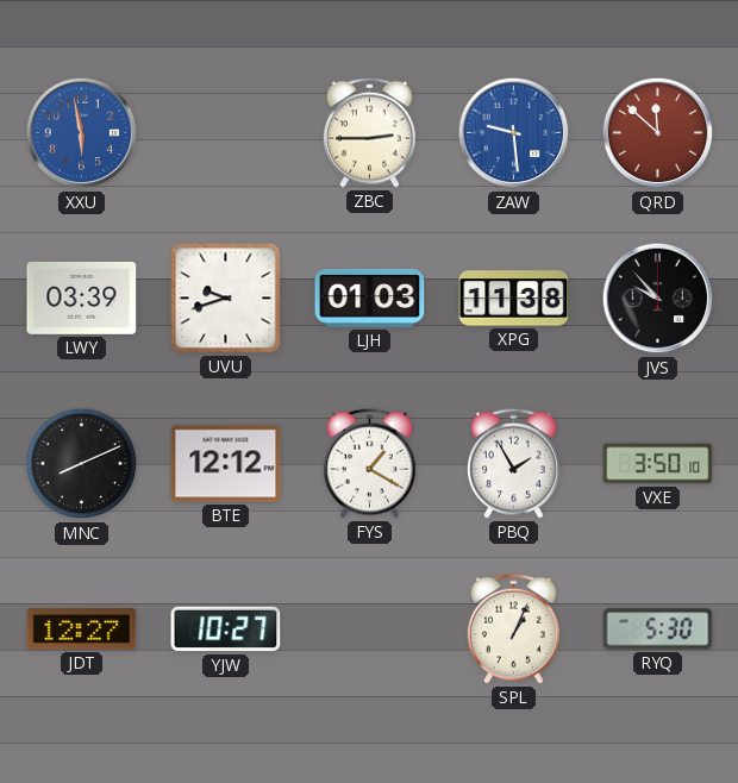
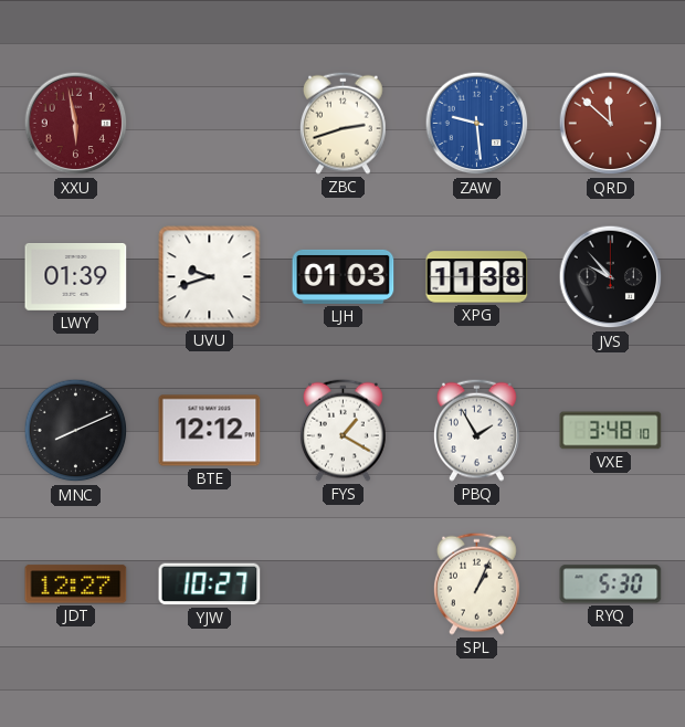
XXU dial: blue -> burgundy (76, 124)
ZBC: 2:45 -> 2:42 (342, 123)
LWY: 03:39 -> 01:39 (76, 277)
VXE: 3:50 -> 3:48 (611, 431)
